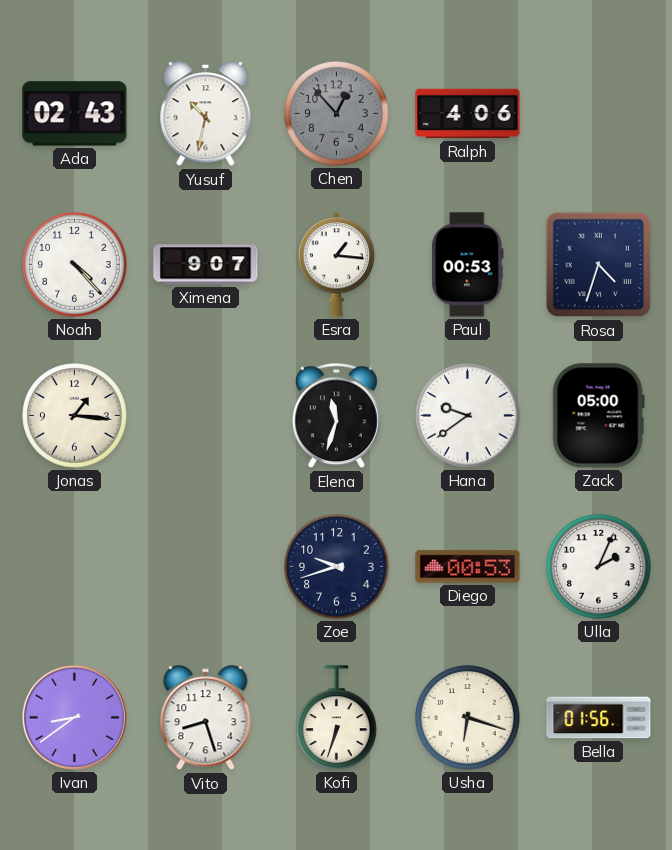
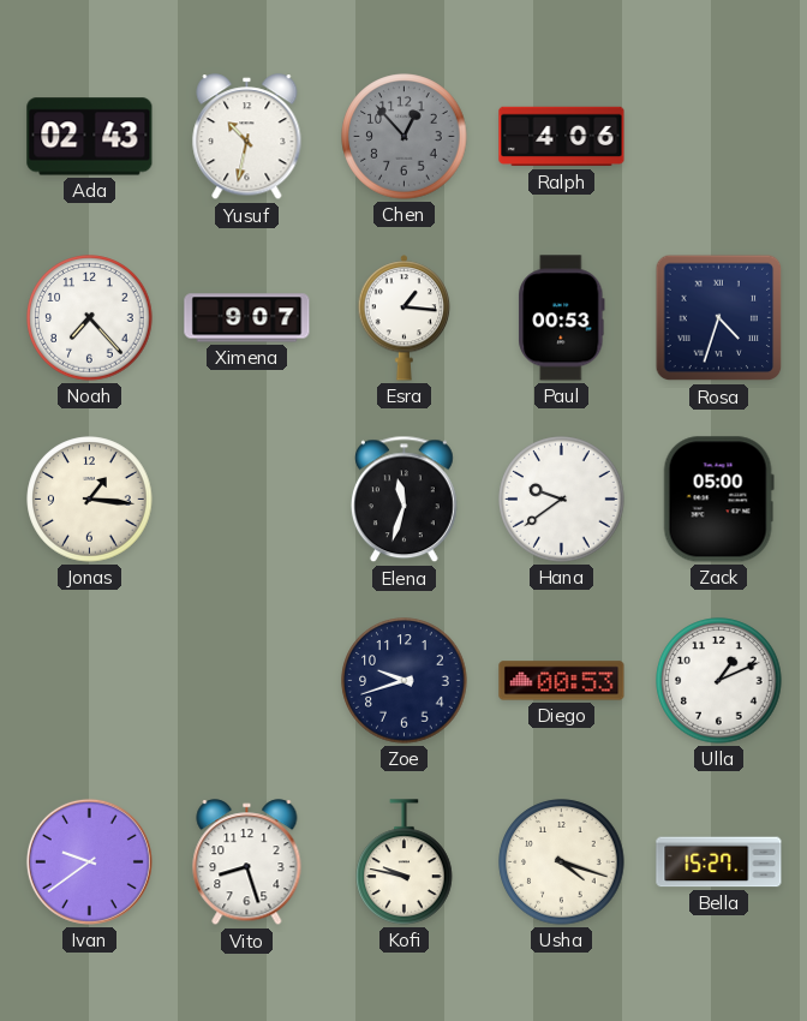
Noah: 4:23 -> 7:23 (90, 318)
Ulla: 2:04 -> 1:11 (719, 681)
Ivan: 8:39 -> 9:39 (89, 861)
Kofi: 6:33 -> 9:47 (405, 862)
Usha: 6:18 -> 4:18 (562, 862)
Bella: 01:56 -> 15:27 (719, 862)
